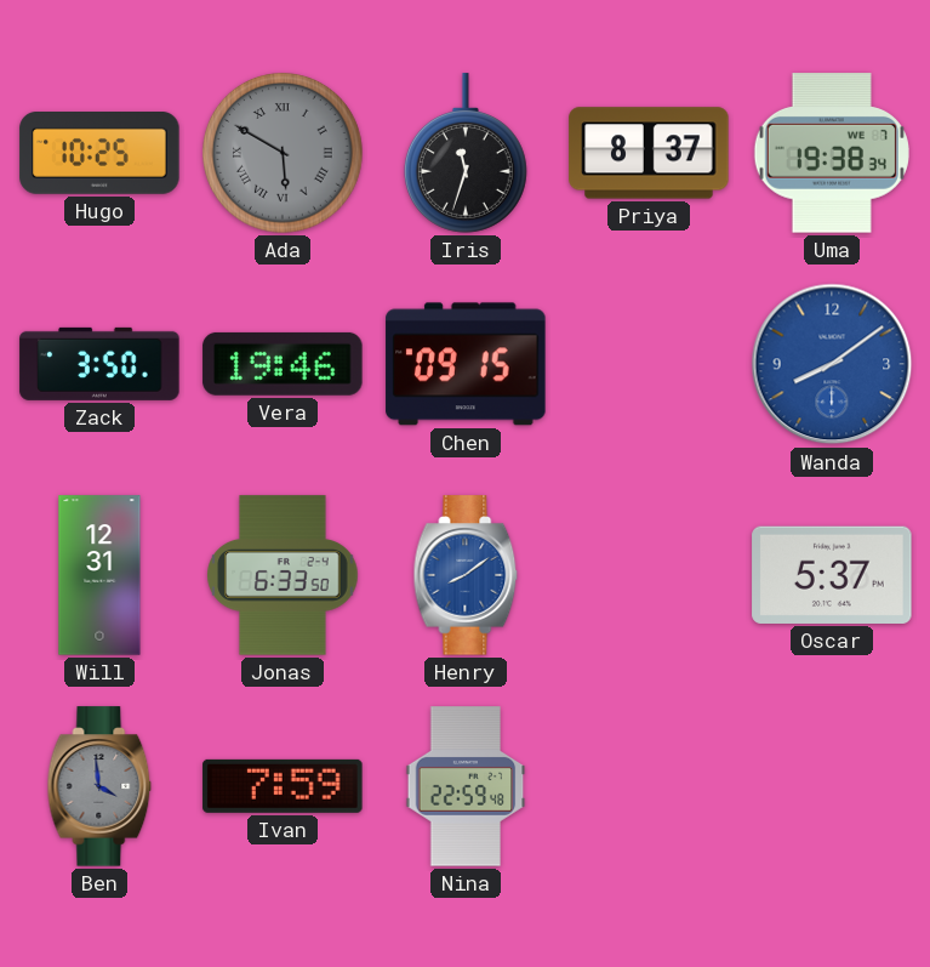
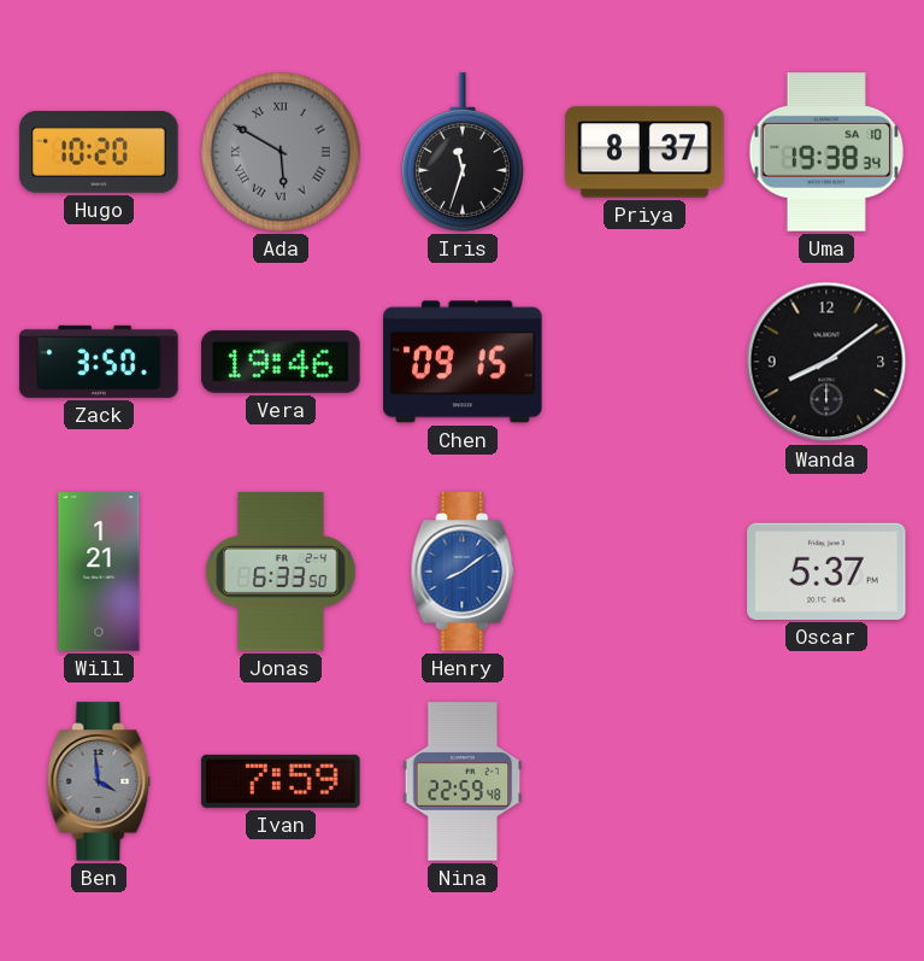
Hugo: 10:25 -> 10:20 (99, 153)
Uma date: WE 7 -> SA 10 (826, 152)
Wanda dial: blue -> black (826, 362)
Will: 12:31 -> 1:21 (99, 572)
